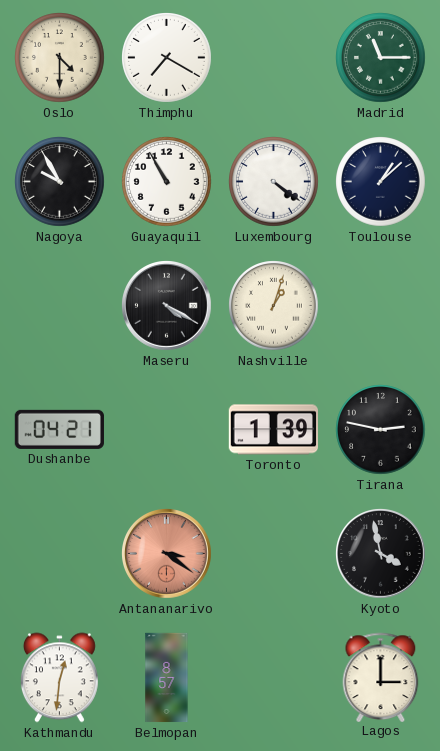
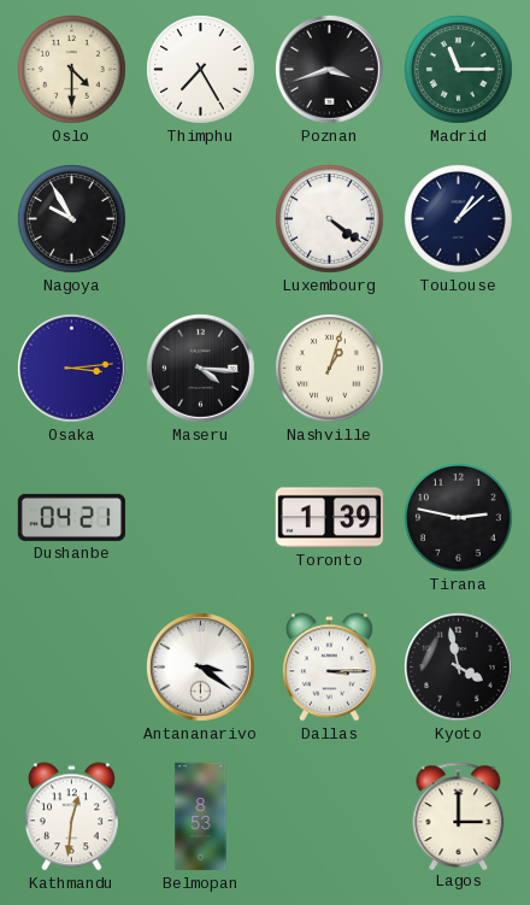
Thimphu: 7:20 -> 7:25 (201, 70)
Poznan: none -> 3:42 (330, 70)
Guayaquil: 10:55 -> none (167, 182)
Osaka: none -> 3:14 (72, 369)
Maseru: 4:20 -> 4:16 (201, 369)
Antananarivo dial: salmon -> white (201, 668)
Dallas: none -> 3:15 (329, 668)
Belmopan: 8:57 -> 8:53 (201, 817)
